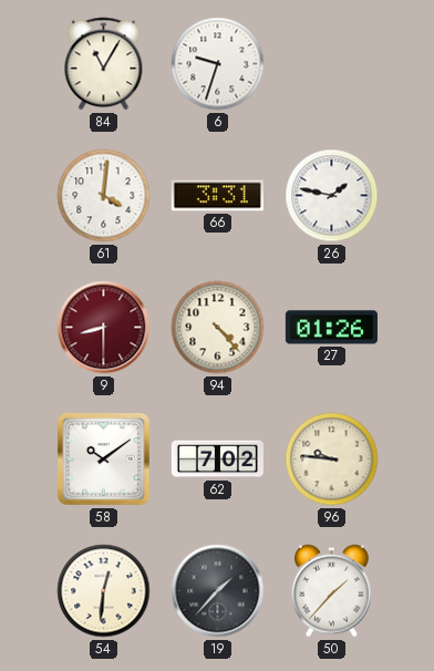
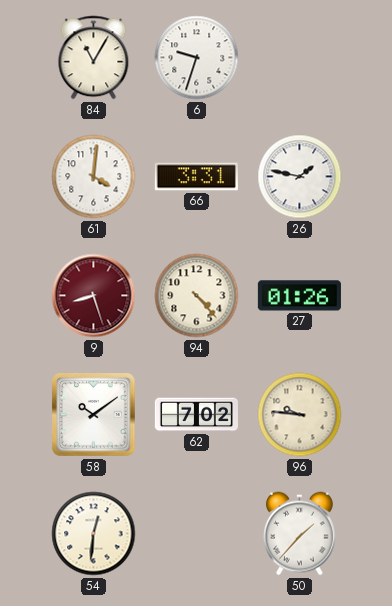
9: 8:30 -> 8:27 (94, 296)
19: 1:37 -> none (218, 591)
